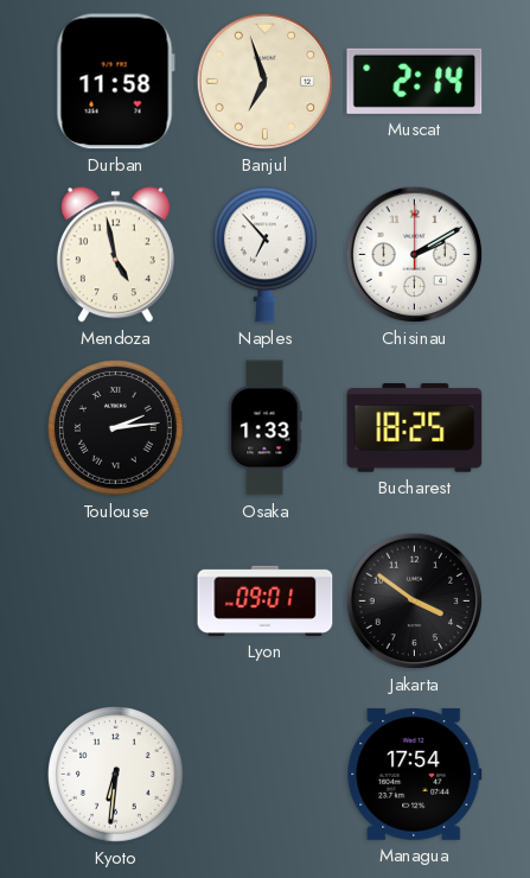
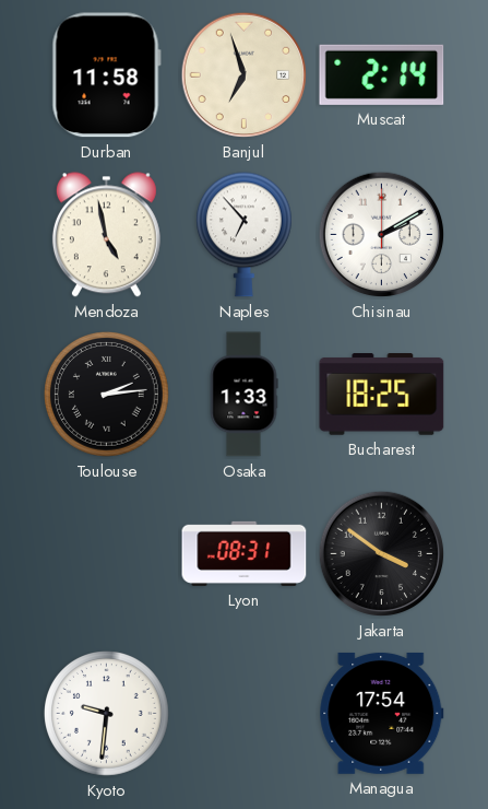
Lyon: 09:01 -> 08:31 (245, 553)
Kyoto: 6:31 -> 9:31 (107, 714)
